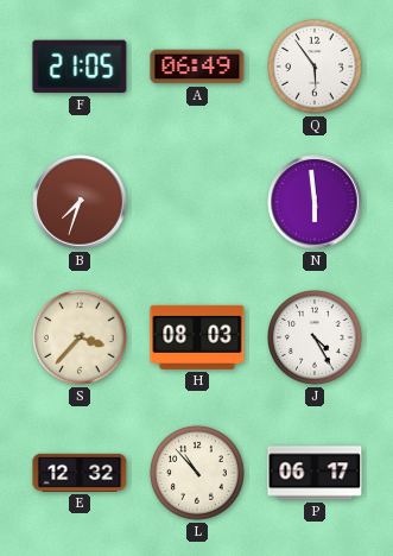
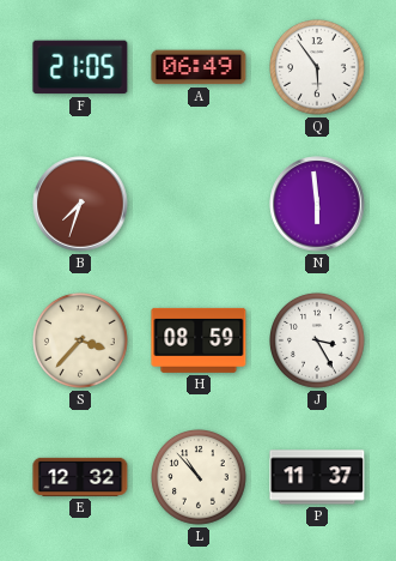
H: 08:03 -> 08:59 (199, 340)
J: 4:25 -> 3:25 (318, 342)
P: 06:17 -> 11:37 (317, 477)
